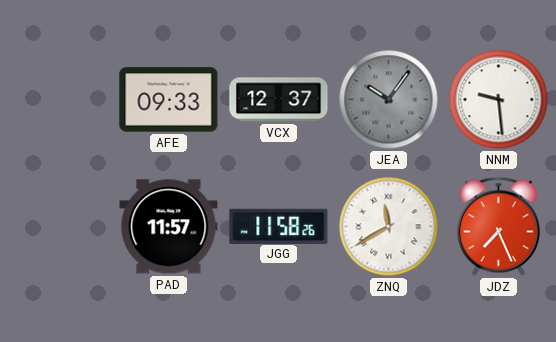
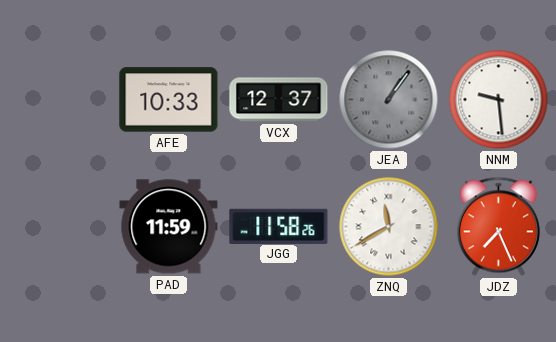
AFE: 09:33 -> 10:33 (169, 100)
JEA: 10:06 -> 1:06 (389, 100)
PAD: 11:57 -> 11:59 (169, 227)
